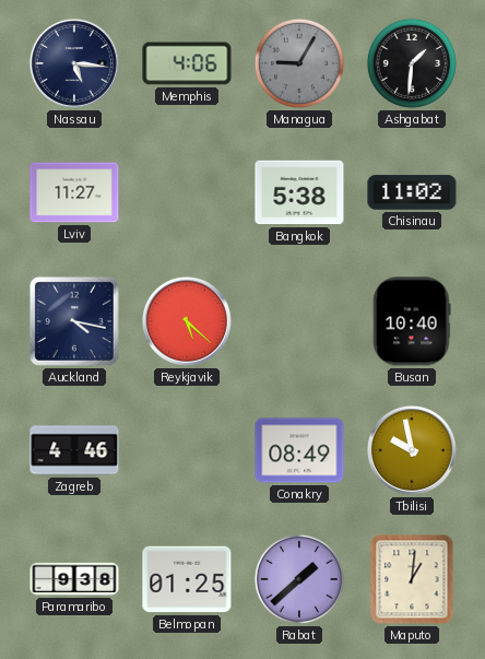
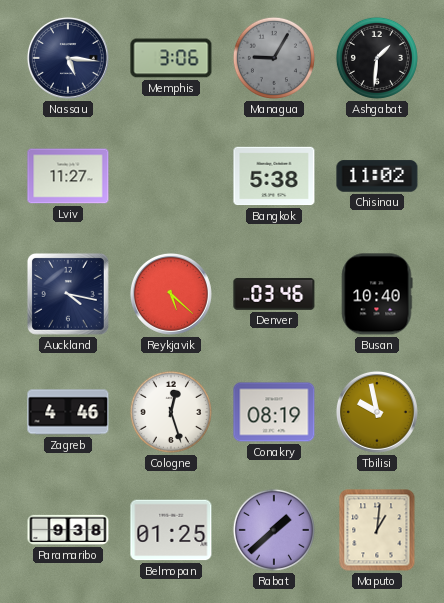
Memphis: 4:06 -> 3:06 (171, 58)
Denver: none -> 03:46 (274, 295)
Cologne: none -> 12:27 (171, 412)
Conakry: 08:49 -> 08:19 (274, 412)
